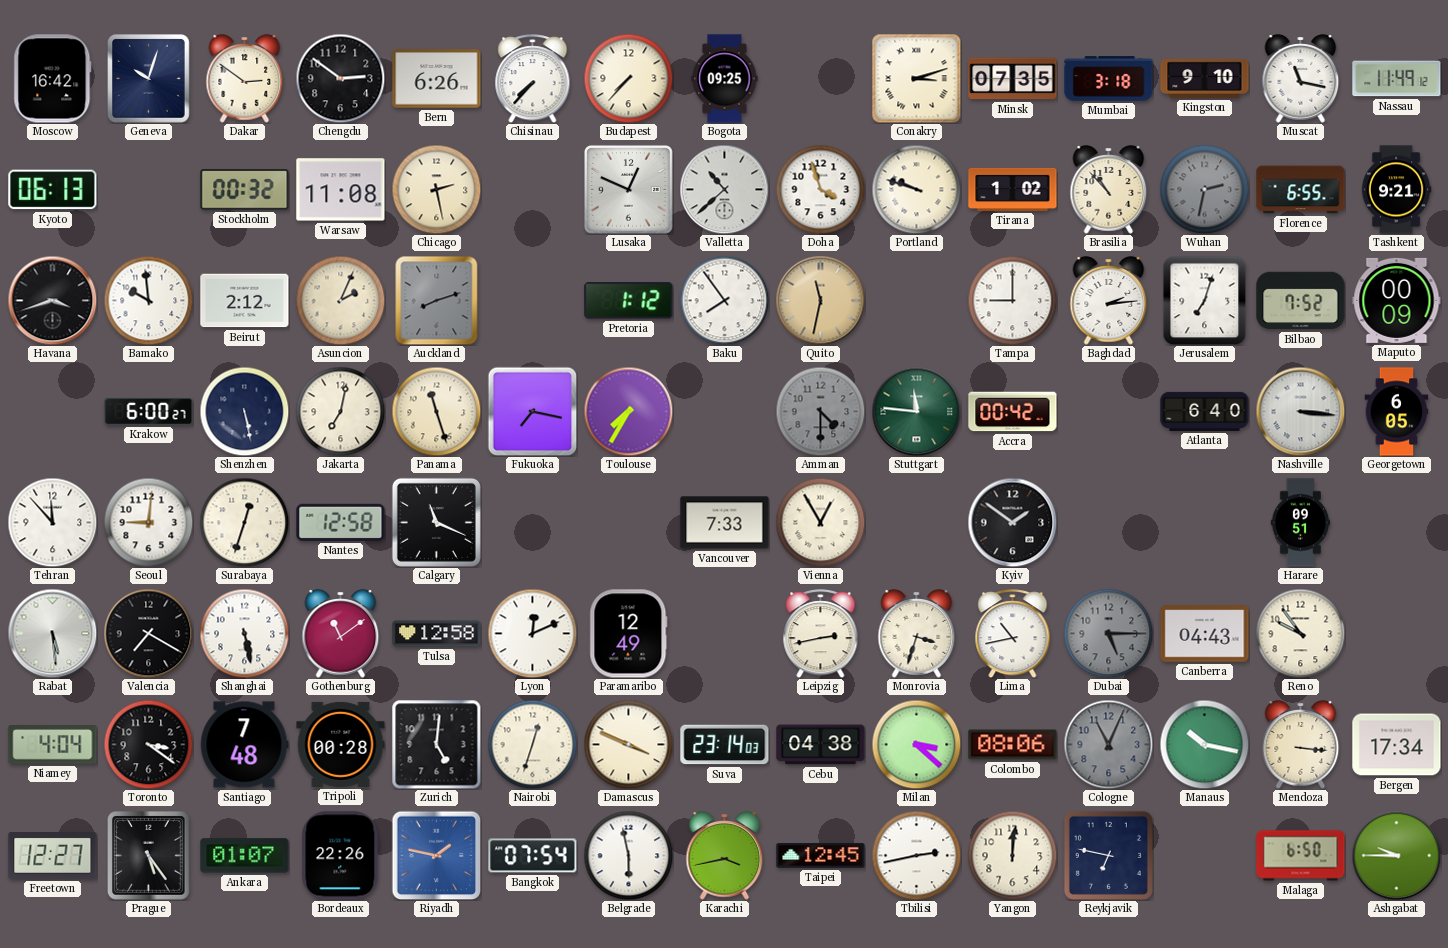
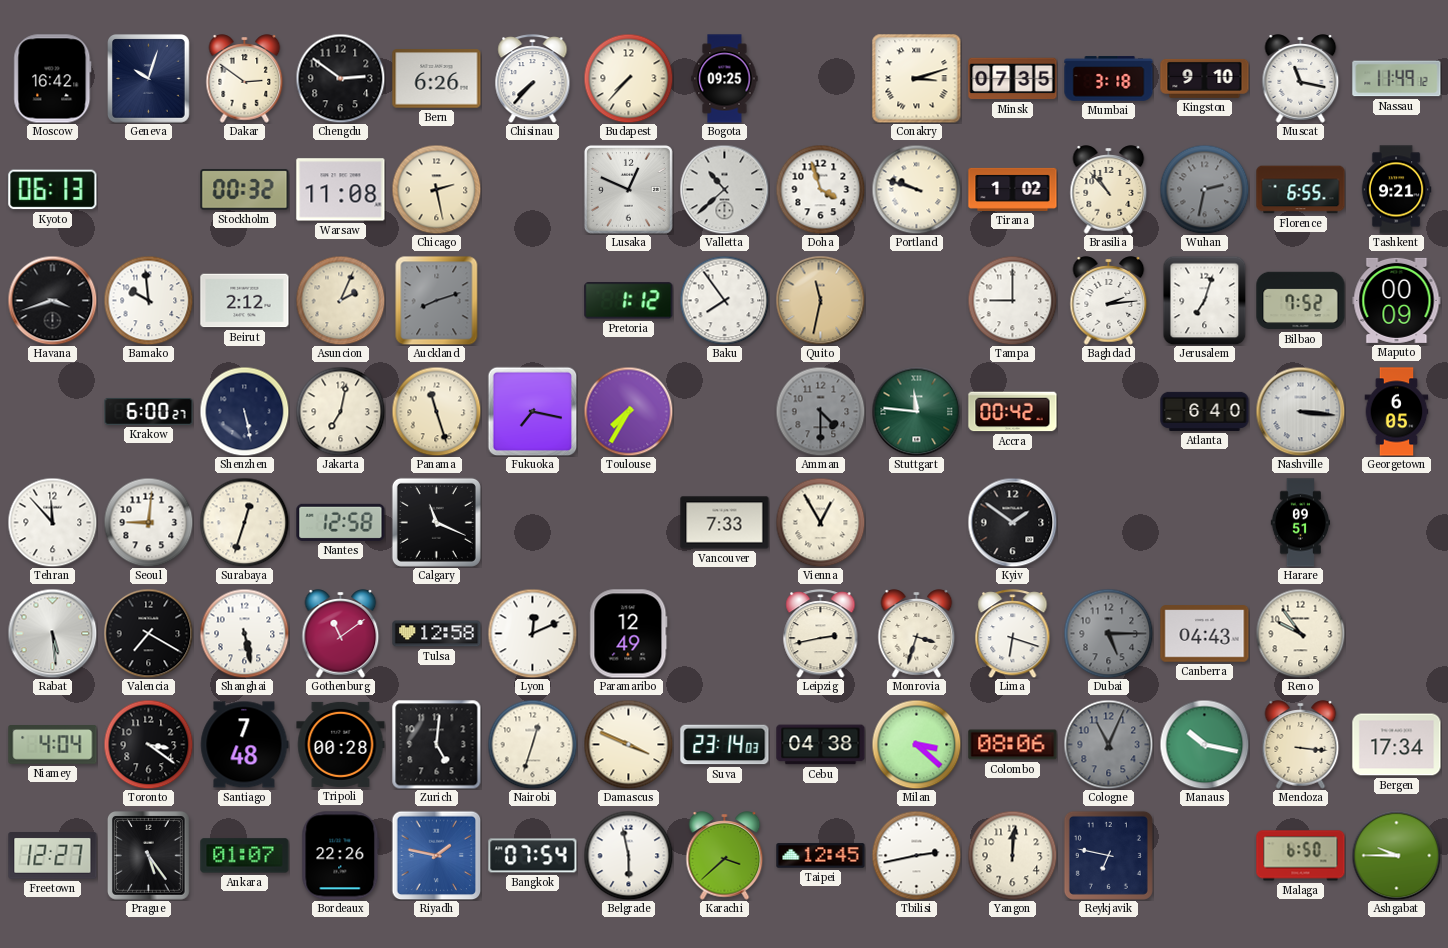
Lima: 10:43 -> 6:18 (1013, 634)
Karachi: 3:43 -> 3:38 (725, 856)
